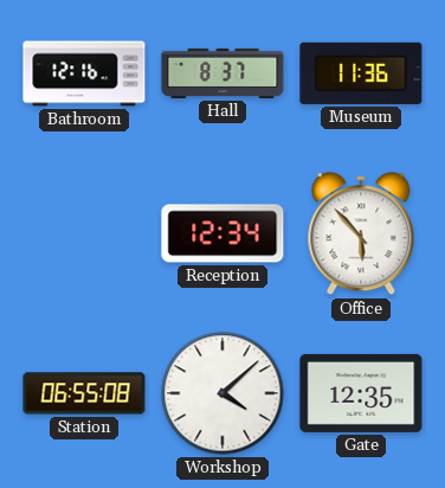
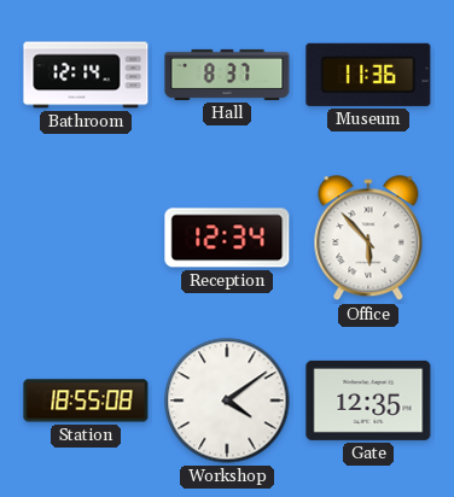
Bathroom: 12:16 -> 12:14 (86, 75)
Station: 06:55 -> 18:55 (86, 400)
Workshop: 4:08 -> 4:09 (227, 400)
